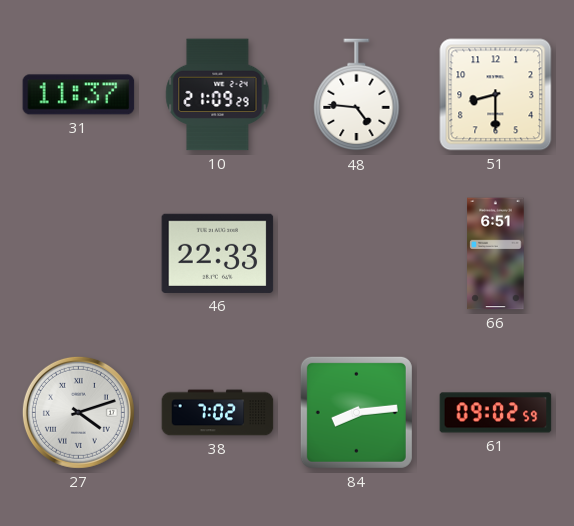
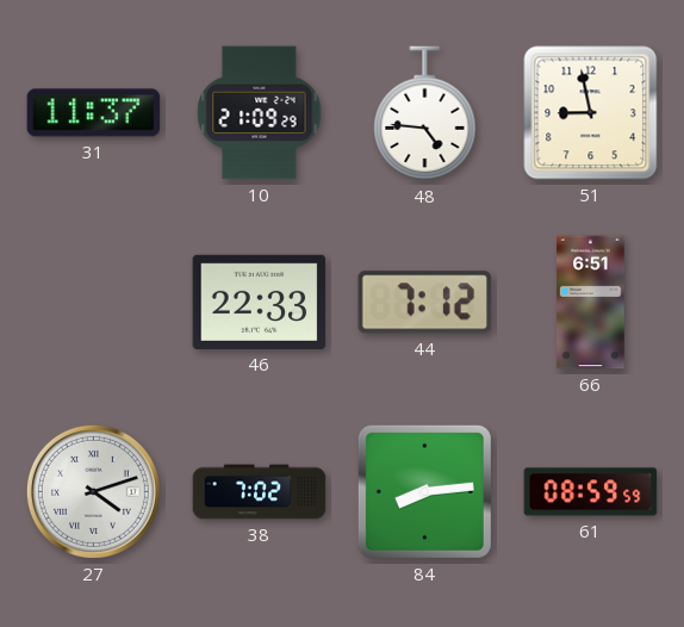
51: 8:30 -> 8:58 (591, 113)
44: none -> 7:12 (425, 303)
61: 09:02 -> 08:59 (591, 492)
